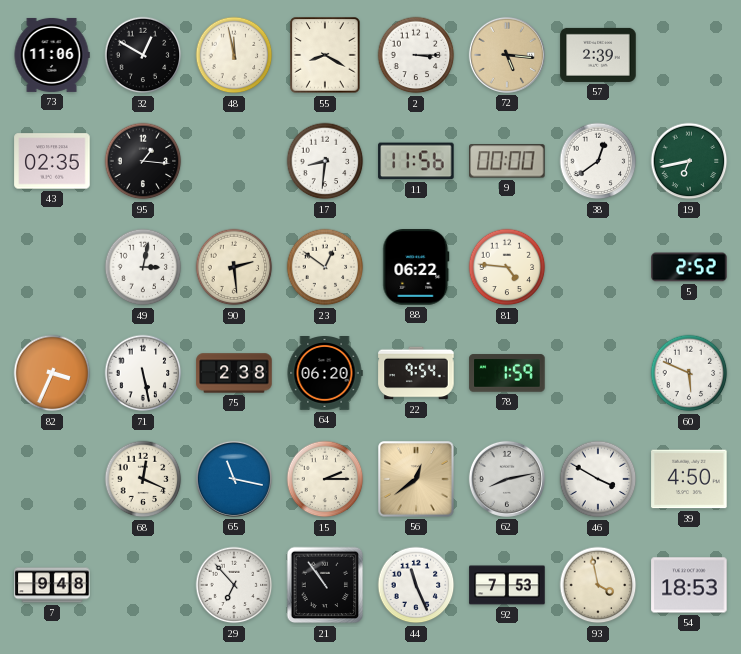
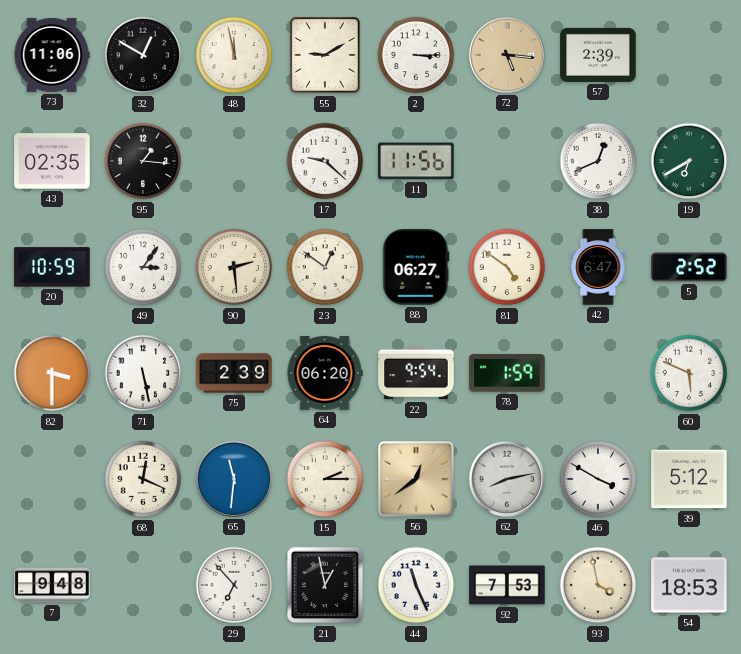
55: 8:20 -> 9:10 (325, 55)
17: 8:31 -> 9:22 (325, 161)
9: 00:00 -> none (507, 161)
38: 12:39 -> 12:41 (598, 161)
19: 6:43 -> 6:40 (689, 161)
20: none -> 10:59 (52, 267)
49: 3:02 -> 3:06 (143, 267)
88: 06:22 -> 06:27 (416, 267)
81: 4:46 -> 4:51 (507, 267)
42: none -> 6:47 (598, 267)
82: 3:34 -> 3:30 (52, 373)
75: 2:38 -> 2:39 (234, 373)
65: 11:17 -> 11:31 (234, 479)
39: 4:50 -> 5:12 (689, 479)
21: 10:54 -> 12:58 (325, 585)
